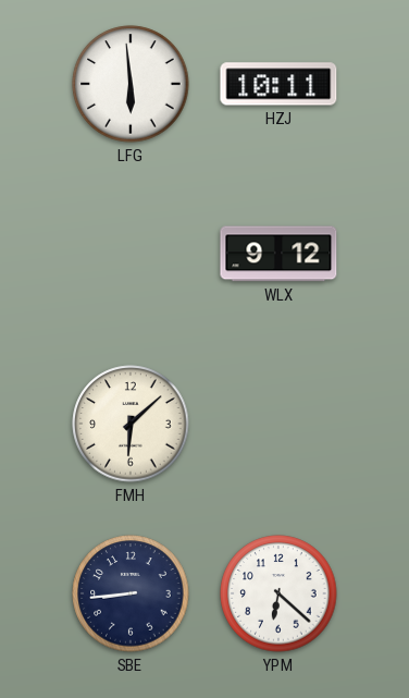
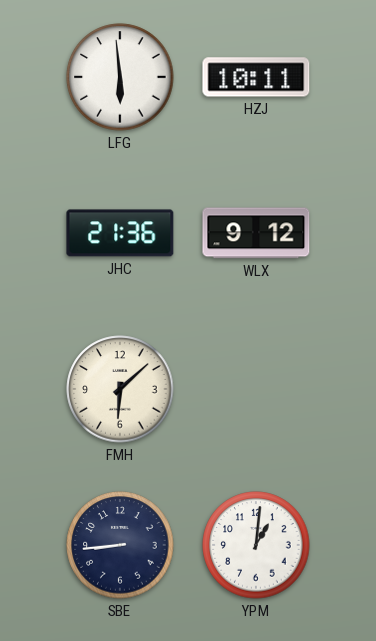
JHC: none -> 21:36 (120, 233)
YPM: 6:22 -> 1:01 (256, 545)
